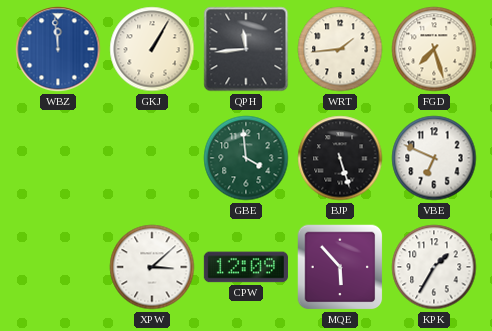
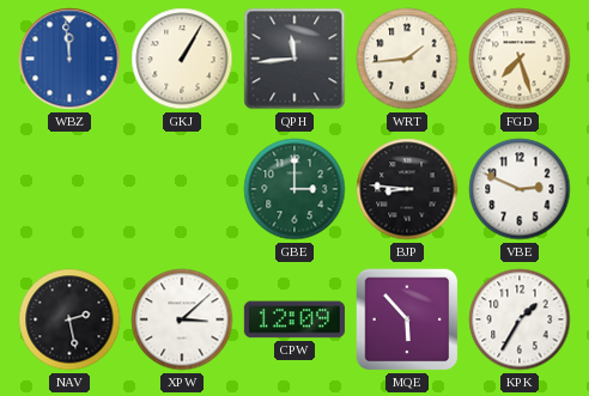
GBE: 3:59 -> 3:00 (294, 189)
BJP: 5:27 -> 8:46 (407, 189)
VBE: 6:49 -> 2:49 (520, 189)
NAV: none -> 2:28 (69, 319)
